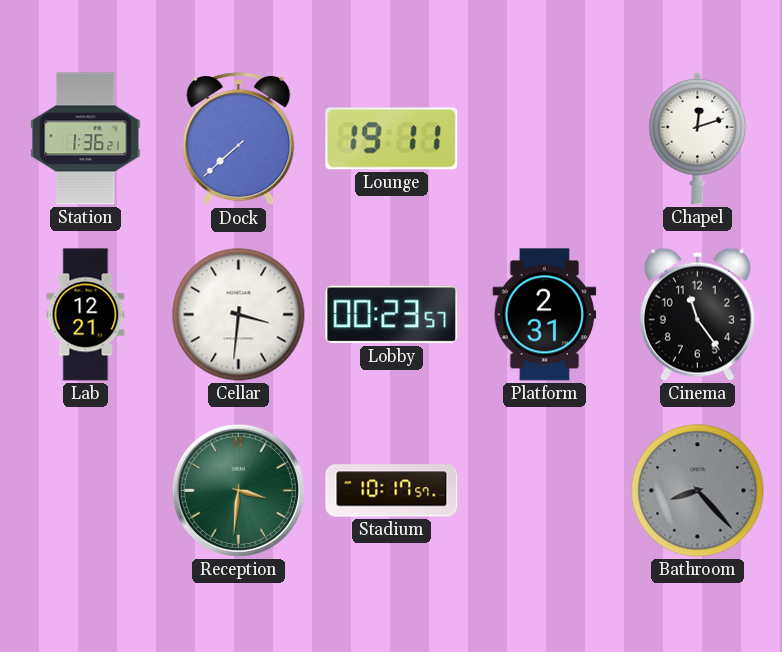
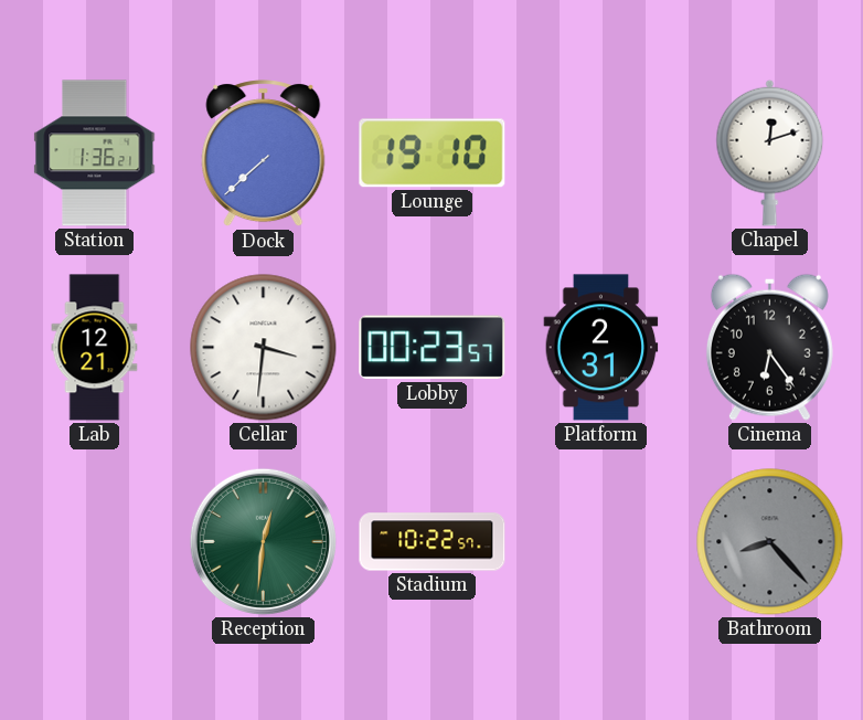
Lounge: 19:11 -> 19:10 (433, 153)
Cinema: 11:24 -> 6:24 (769, 347)
Reception: 3:31 -> 12:31 (263, 541)
Stadium: 10:17 -> 10:22 (433, 542)
